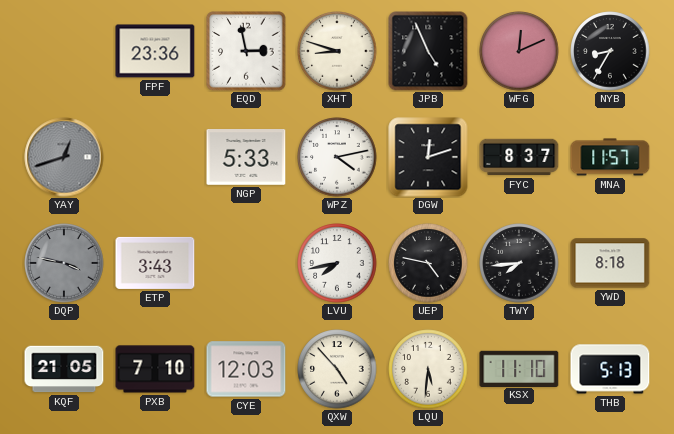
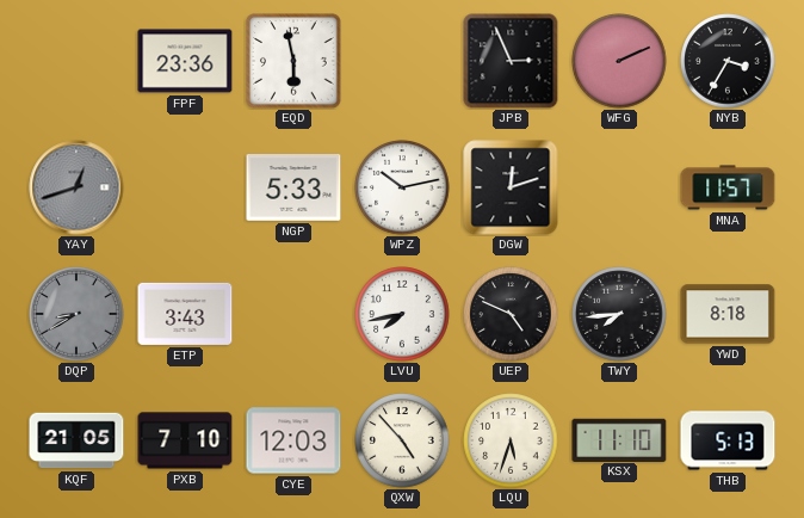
EQD: 2:58 -> 5:58 (293, 61)
XHT: 8:48 -> none (337, 51)
JPB: 4:56 -> 2:56 (511, 61)
WFG: 12:11 -> 2:11 (619, 61)
NYB: 8:35 -> 3:35 (728, 61)
WPZ: 4:13 -> 10:13 (402, 187)
FYC: 8:37 -> none (519, 157)
DQP: 3:47 -> 8:40 (76, 314)
UEP: 4:47 -> 4:49 (511, 314)
LQU: 5:31 -> 5:33 (511, 440)
